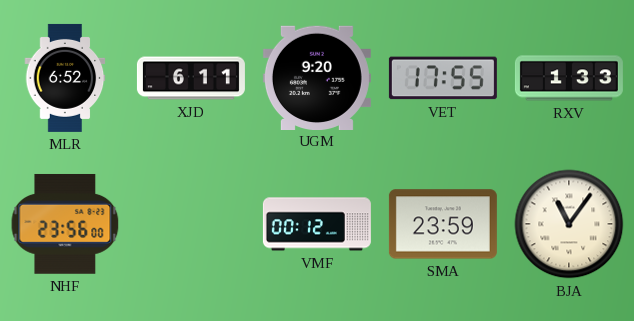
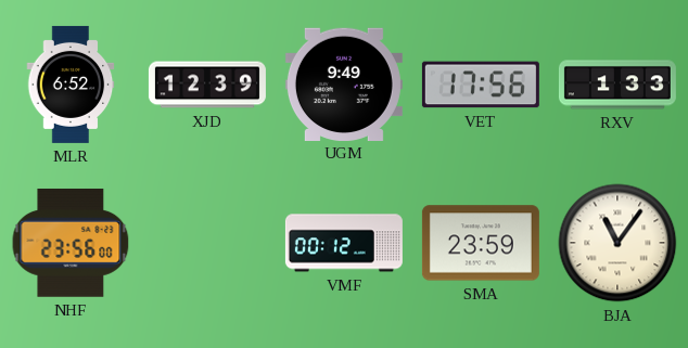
XJD: 6:11 -> 12:39 (207, 85)
UGM: 9:20 -> 9:49 (344, 83)
VET: 17:55 -> 17:56 (481, 85)
